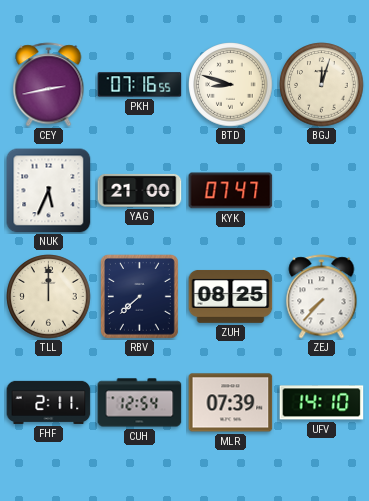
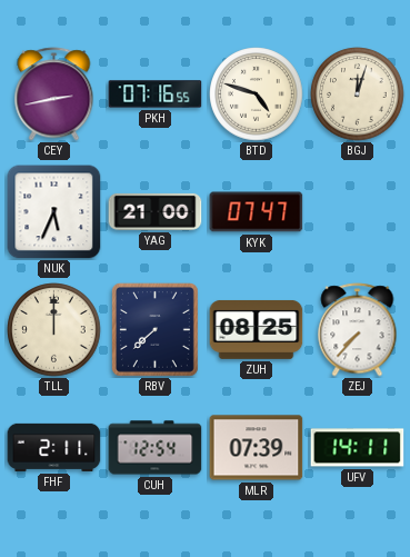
BTD: 8:48 -> 4:48 (257, 95)
UFV: 14:10 -> 14:11 (358, 448)
